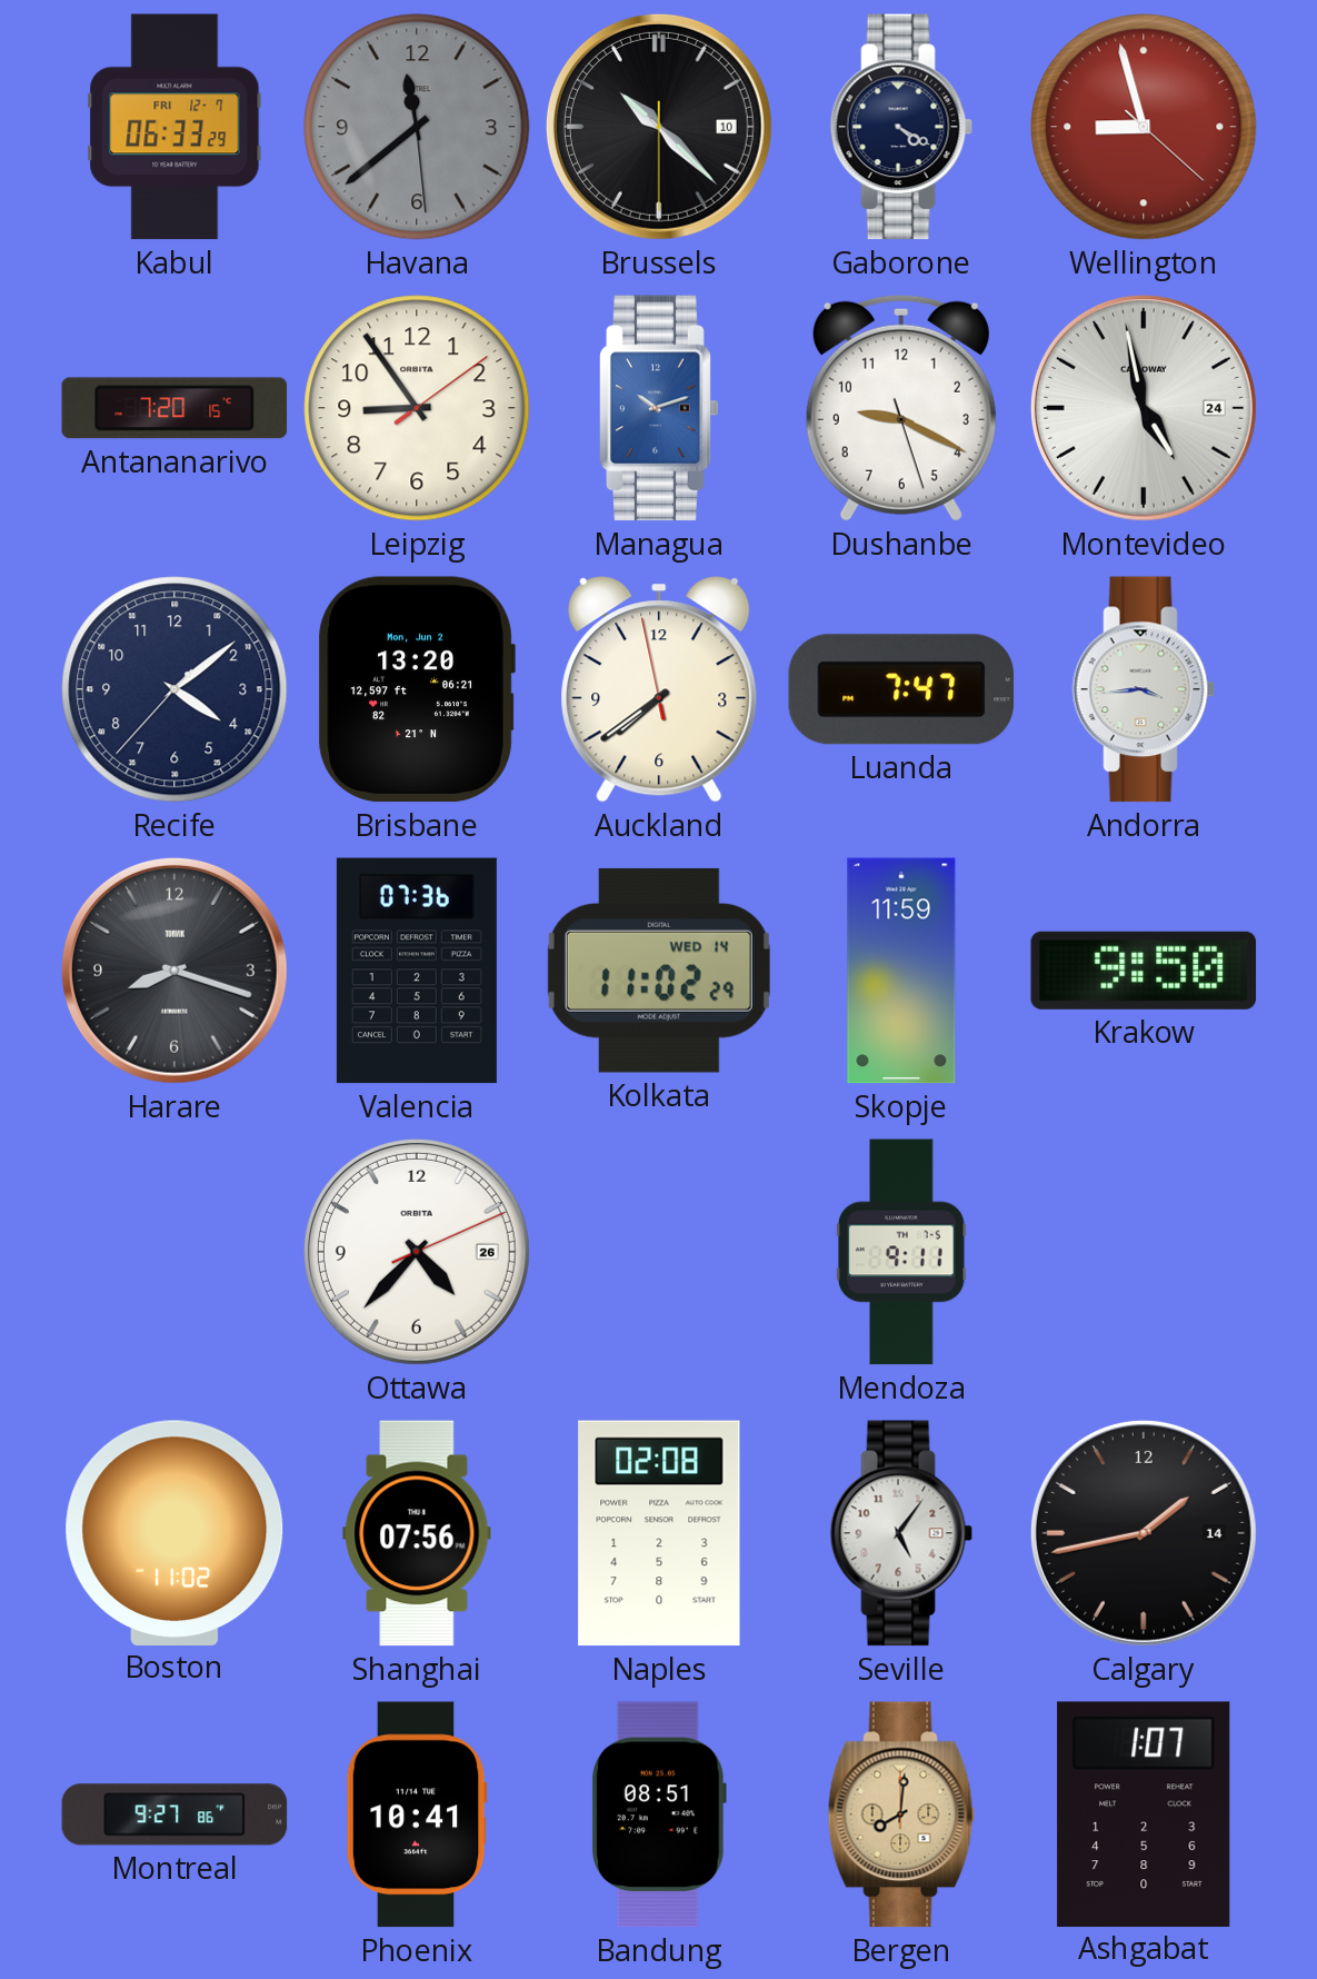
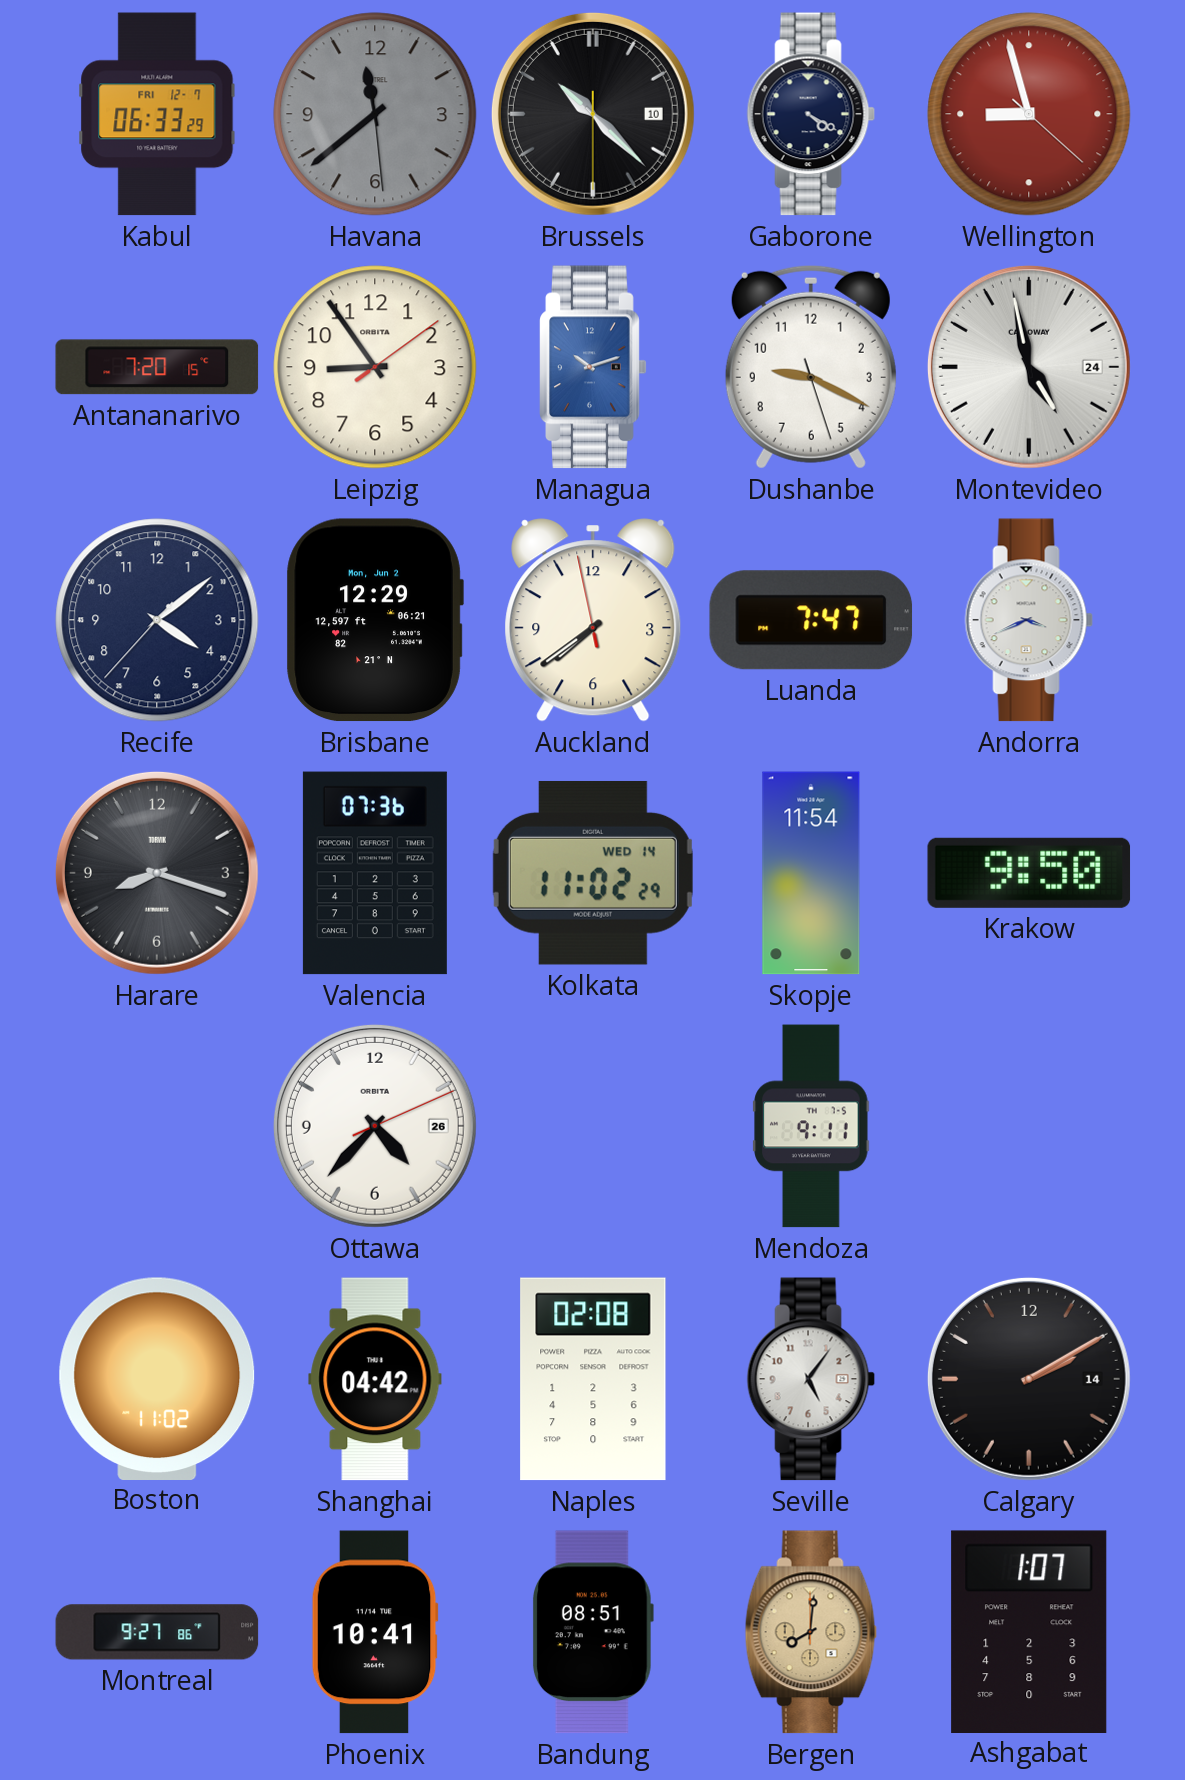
Brisbane: 13:20 -> 12:29 (375, 620)
Andorra: 3:44 -> 3:41 (1029, 620)
Skopje: 11:59 -> 11:54 (811, 873)
Shanghai: 07:56 -> 04:42 (375, 1379)
Calgary: 1:43 -> 2:10 (1029, 1379)
